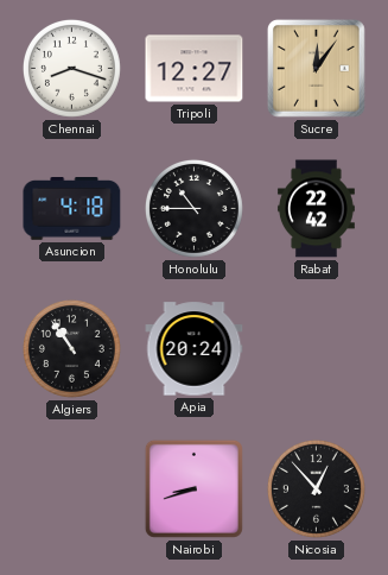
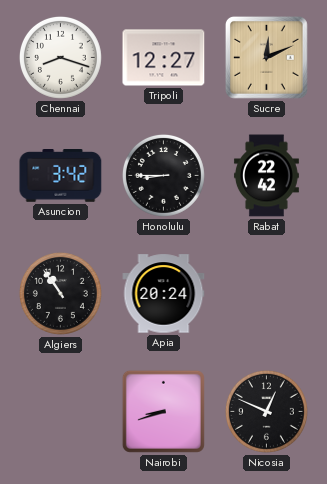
Sucre: 12:06 -> 12:11 (266, 57)
Asuncion: 4:18 -> 3:42 (61, 176)
Honolulu: 10:45 -> 8:45 (163, 175)
Nicosia: 12:53 -> 12:49 (266, 411)
